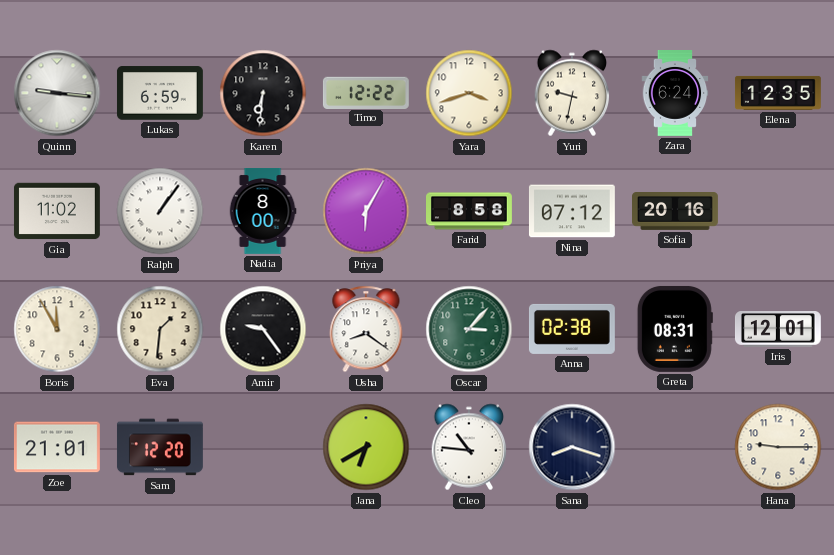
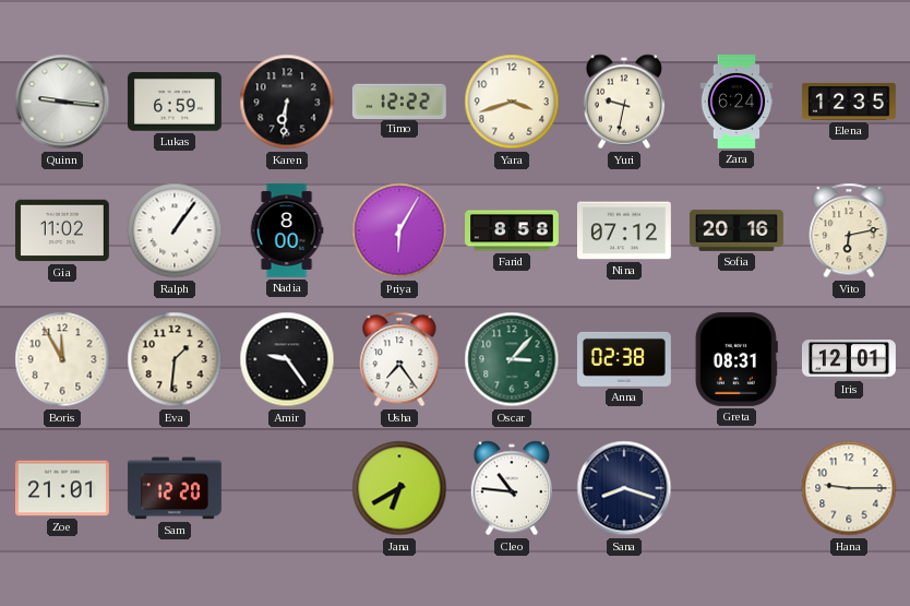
Vito: none -> 6:13 (849, 230)
Usha: 8:21 -> 7:24 (399, 359)
